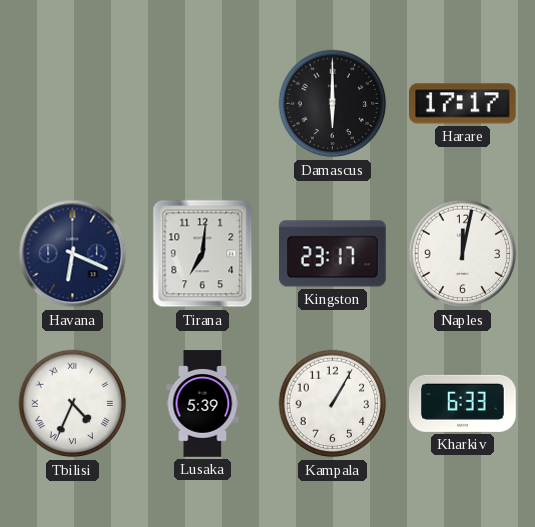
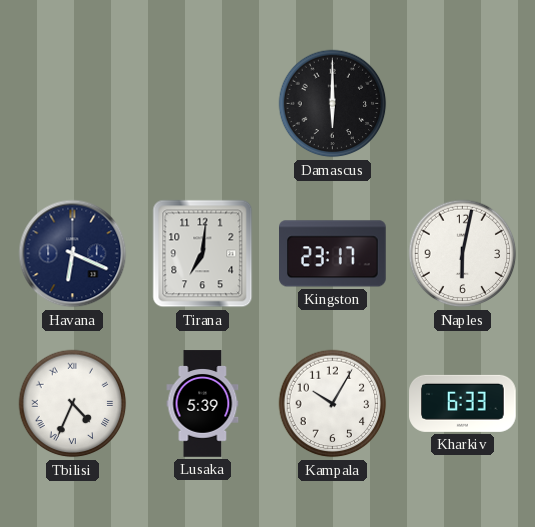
Harare: 17:17 -> none (463, 104)
Naples: 12:02 -> 6:02 (463, 254)
Kampala: 1:05 -> 10:05 (333, 404)
